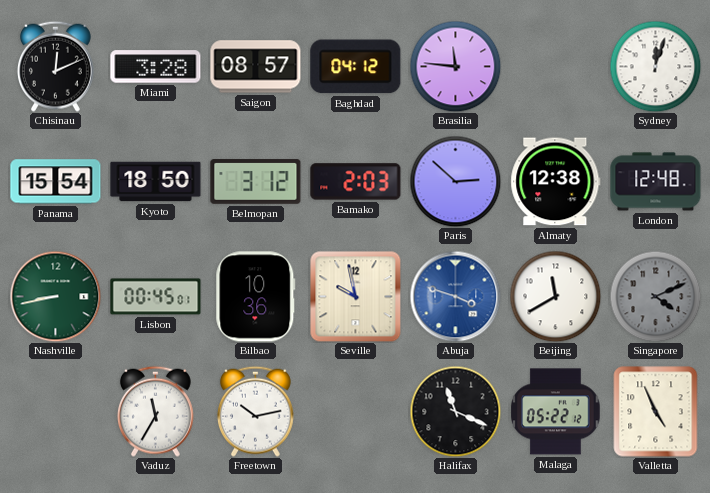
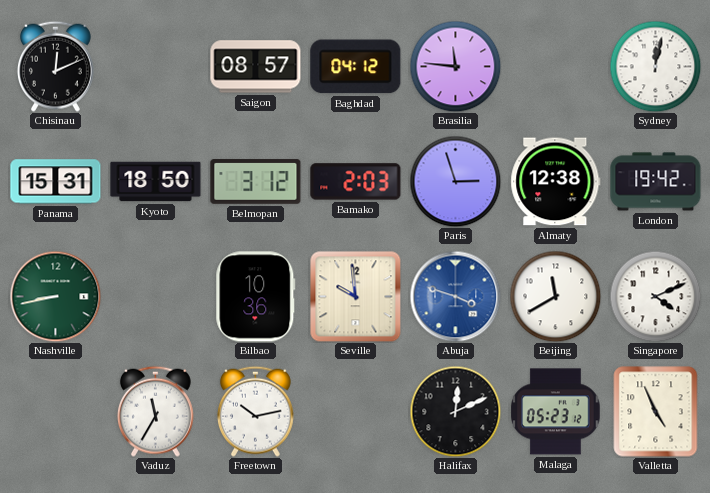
Miami: 3:28 -> none (156, 67)
Sydney: 12:03 -> 12:02 (655, 66)
Panama: 15:54 -> 15:31 (56, 182)
Paris: 2:52 -> 2:57 (455, 181)
London: 12:48 -> 19:42 (656, 182)
Lisbon: 00:45 -> none (156, 297)
Seville: 9:58 -> 9:59 (355, 296)
Singapore dial: grey -> white (655, 296)
Halifax: 11:19 -> 12:11 (455, 411)
Malaga: 05:22 -> 05:23 (556, 412)
